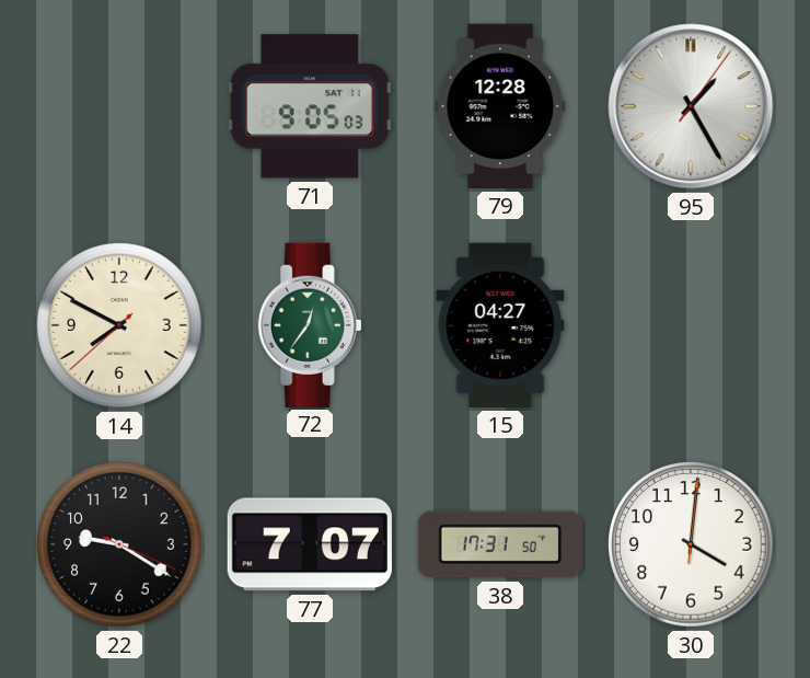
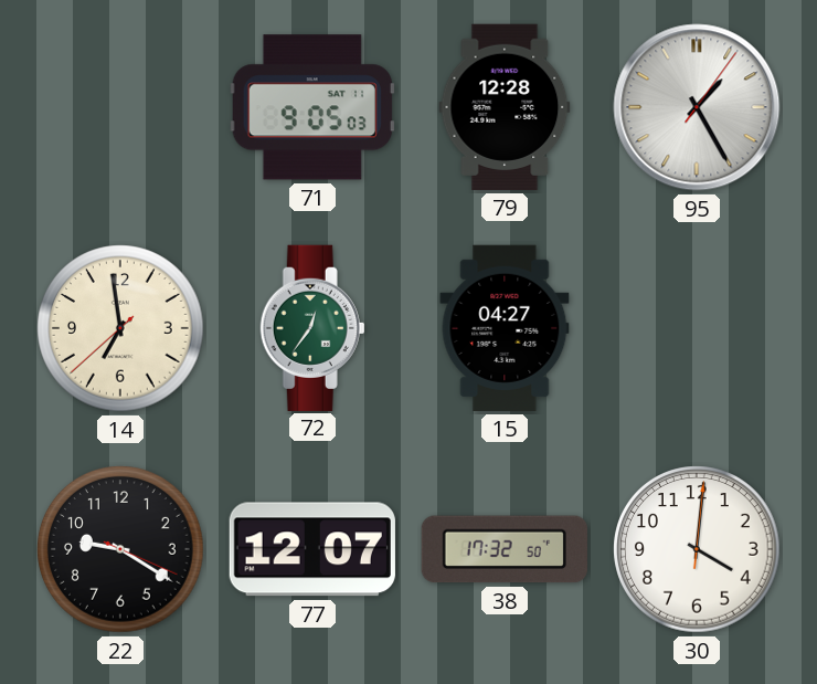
14: 7:49 -> 6:58 (120, 328)
77: 7:07 -> 12:07 (312, 549)
38: 17:31 -> 17:32 (505, 549)
